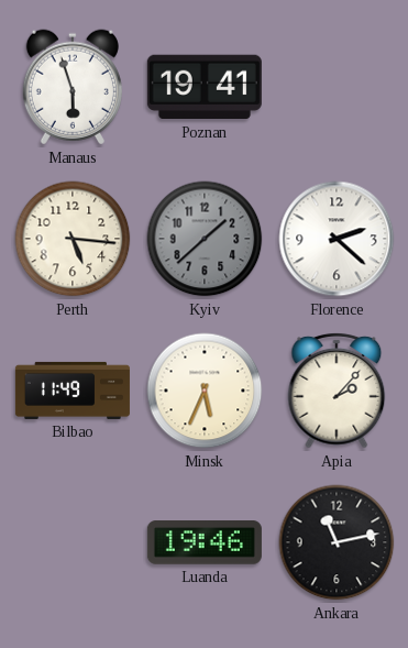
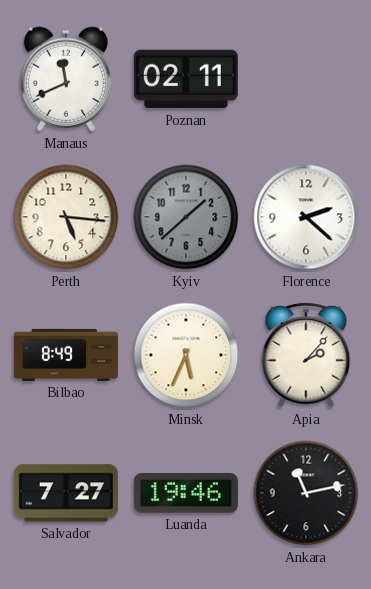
Manaus: 5:57 -> 11:41 (66, 79)
Poznan: 19:41 -> 02:11 (186, 79)
Bilbao: 11:49 -> 8:49 (66, 355)
Salvador: none -> 7:27 (66, 493)
